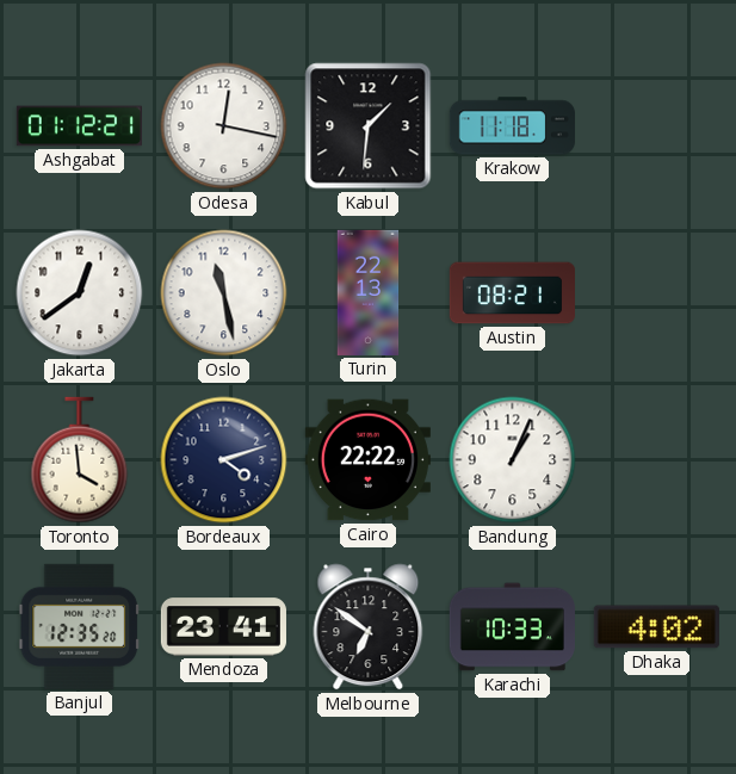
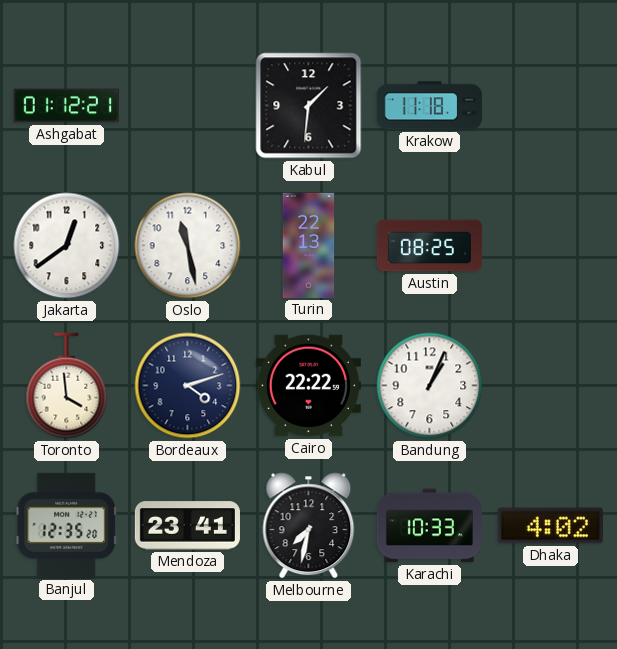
Odesa: 12:17 -> none (224, 126)
Austin: 08:21 -> 08:25 (429, 246)
Melbourne: 6:51 -> 7:32 (309, 526)
